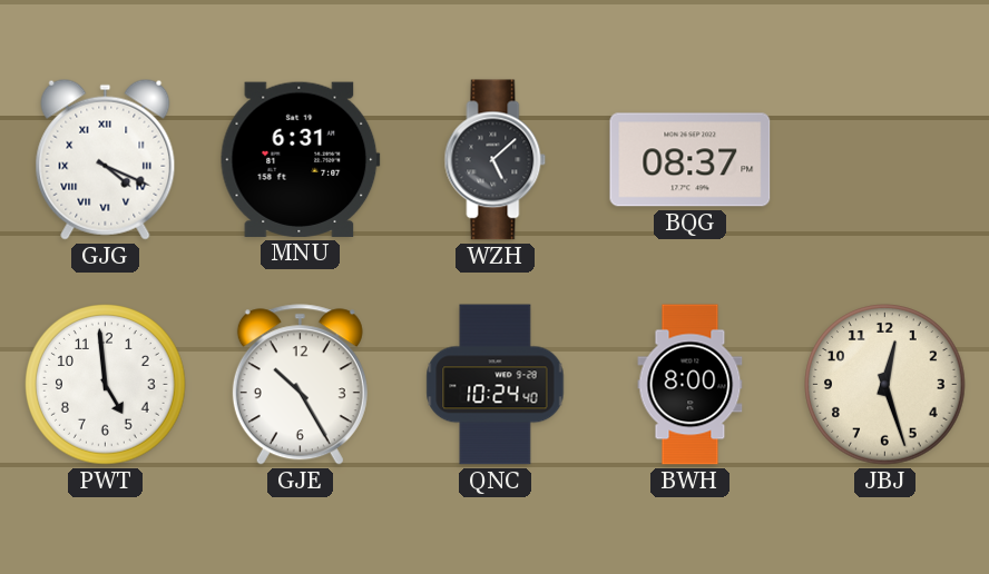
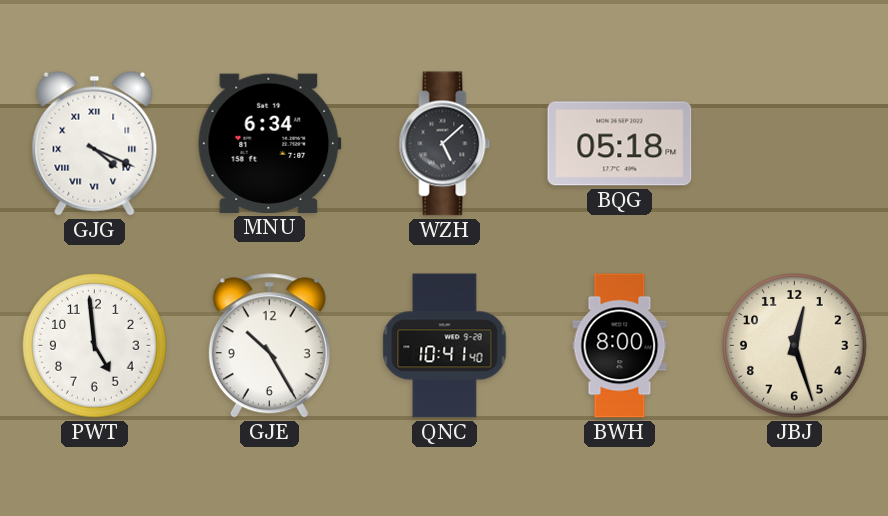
MNU: 6:31 -> 6:34 (269, 143)
BQG: 08:37 -> 05:18 (620, 144)
QNC: 10:24 -> 10:41 (445, 346)
